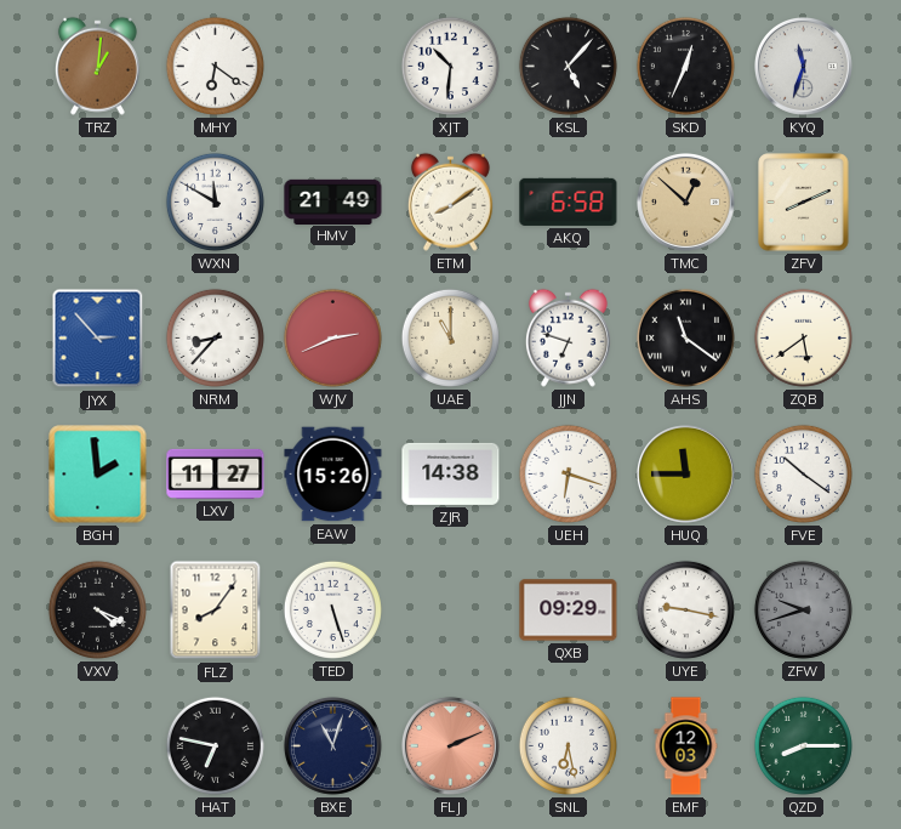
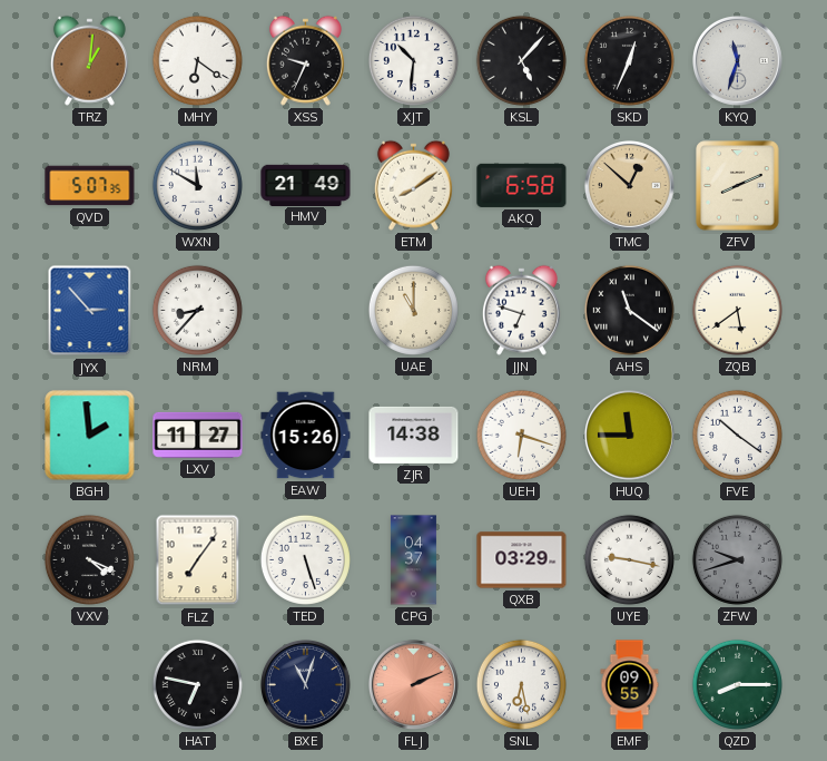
XSS: none -> 9:34 (305, 60)
QVD: none -> 5:07 (90, 186)
WJV: 2:41 -> none (332, 337)
FLZ: 8:06 -> 7:06 (198, 560)
CPG: none -> 04:37 (413, 560)
QXB: 09:29 -> 03:29 (522, 560)
EMF: 12:03 -> 09:55 (630, 685)
